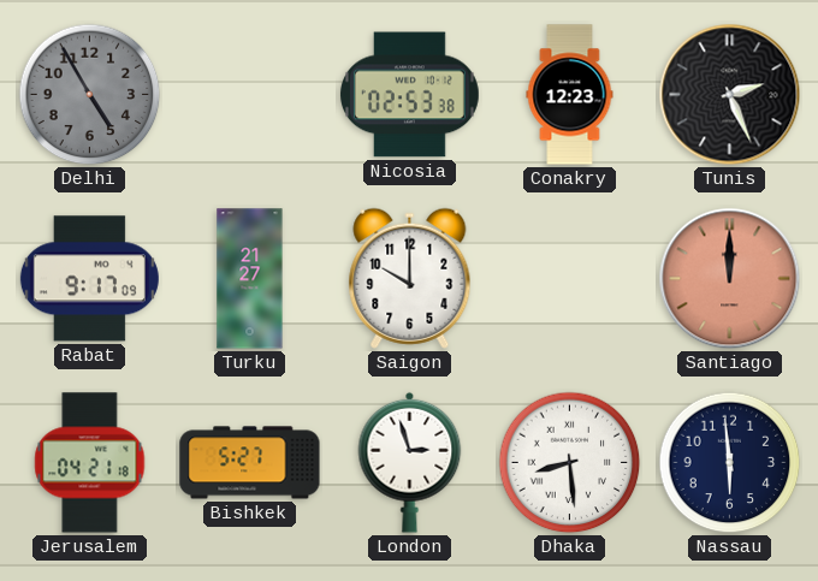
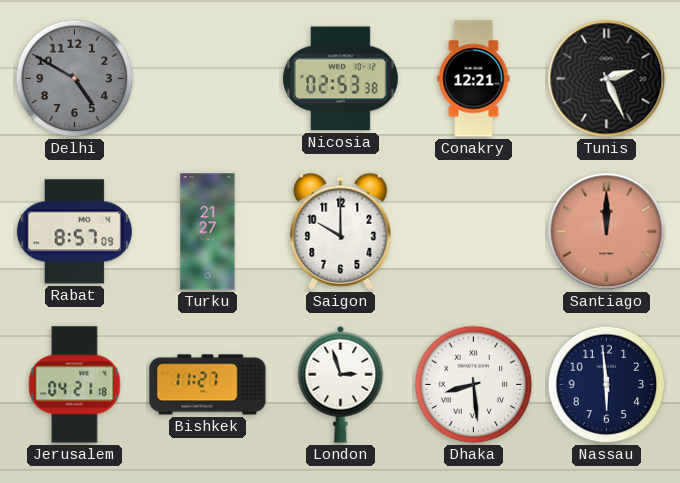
Delhi: 4:55 -> 4:50 (75, 79)
Conakry: 12:23 -> 12:21 (474, 79)
Rabat: 9:17 -> 8:57 (74, 232)
Bishkek: 5:27 -> 11:27 (208, 385)
